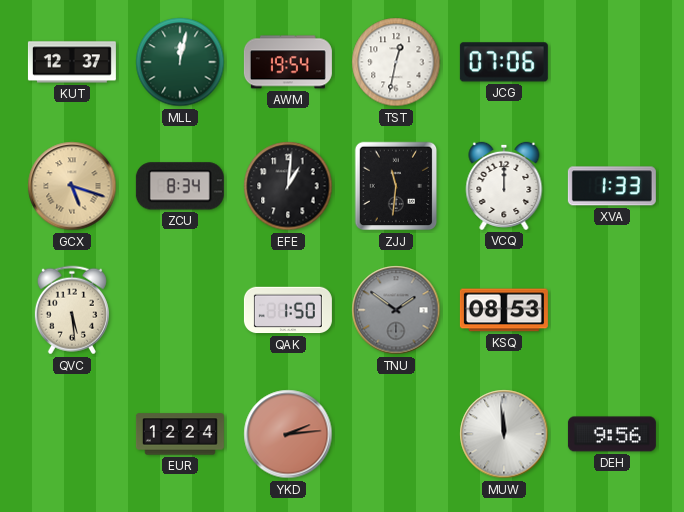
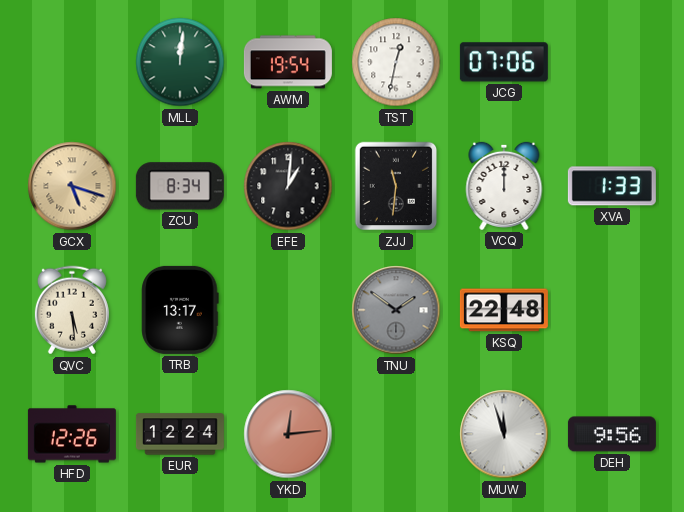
KUT: 12:37 -> none (72, 62)
MLL: 12:02 -> 12:01 (180, 62)
TRB: none -> 13:17 (180, 310)
QAK: 1:50 -> none (288, 310)
KSQ: 08:53 -> 22:48 (504, 310)
HFD: none -> 12:26 (72, 434)
YKD: 2:14 -> 12:14 (288, 434)
MUW: 11:59 -> 11:57 (504, 434)
